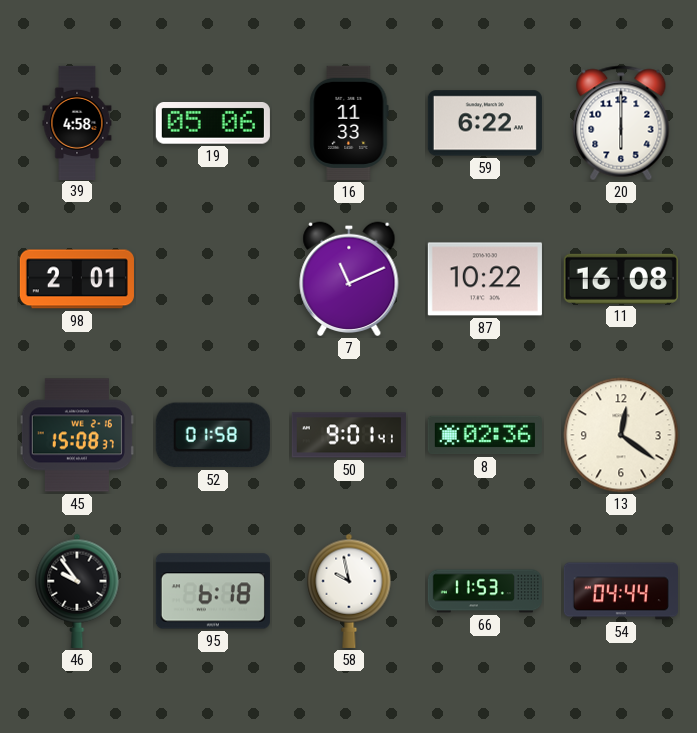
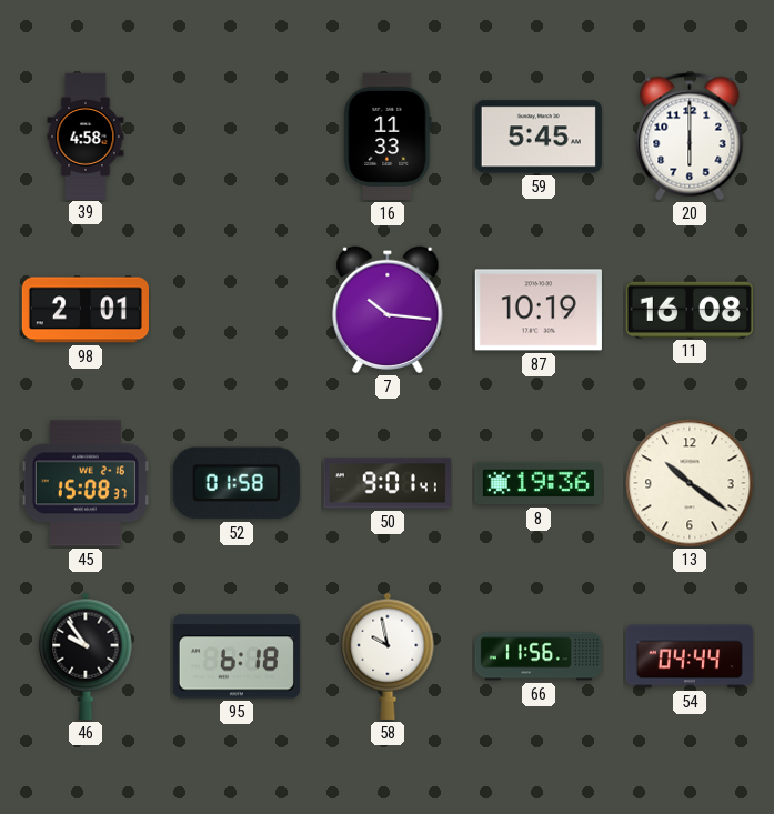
19: 05:06 -> none (213, 123)
59: 6:22 -> 5:45 (539, 137)
7: 11:11 -> 10:16 (388, 310)
87: 10:22 -> 10:19 (539, 310)
8: 02:36 -> 19:36 (539, 483)
13: 12:21 -> 10:21 (690, 483)
66: 11:53 -> 11:56 (539, 656)
